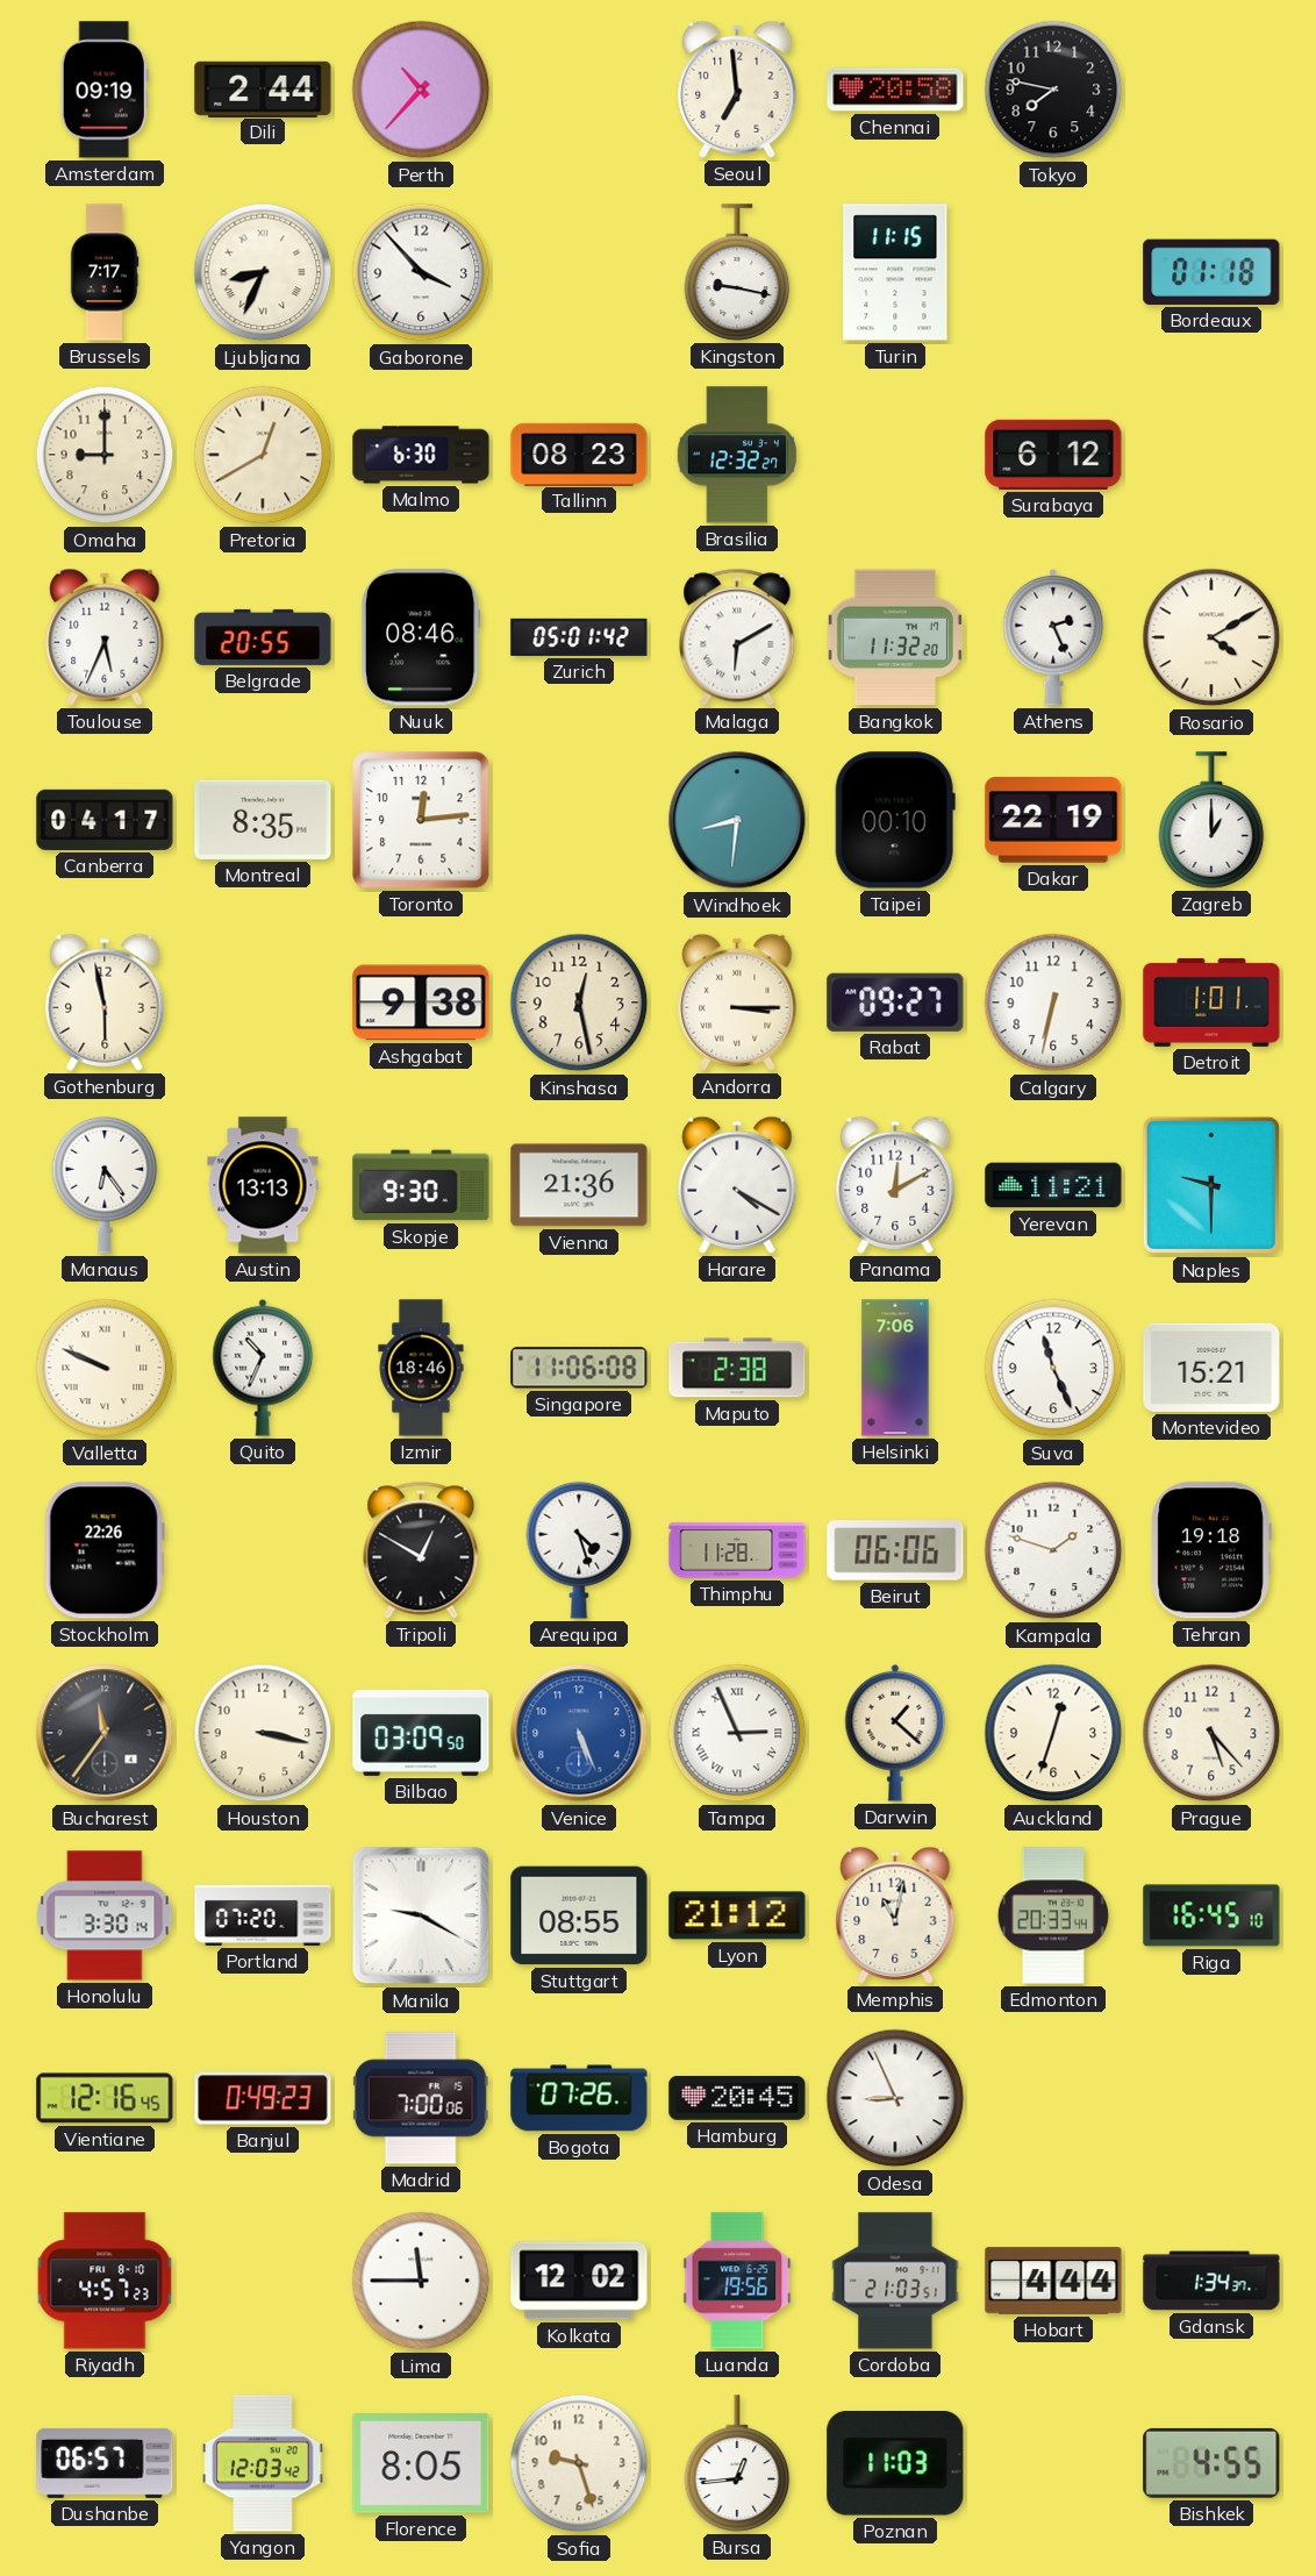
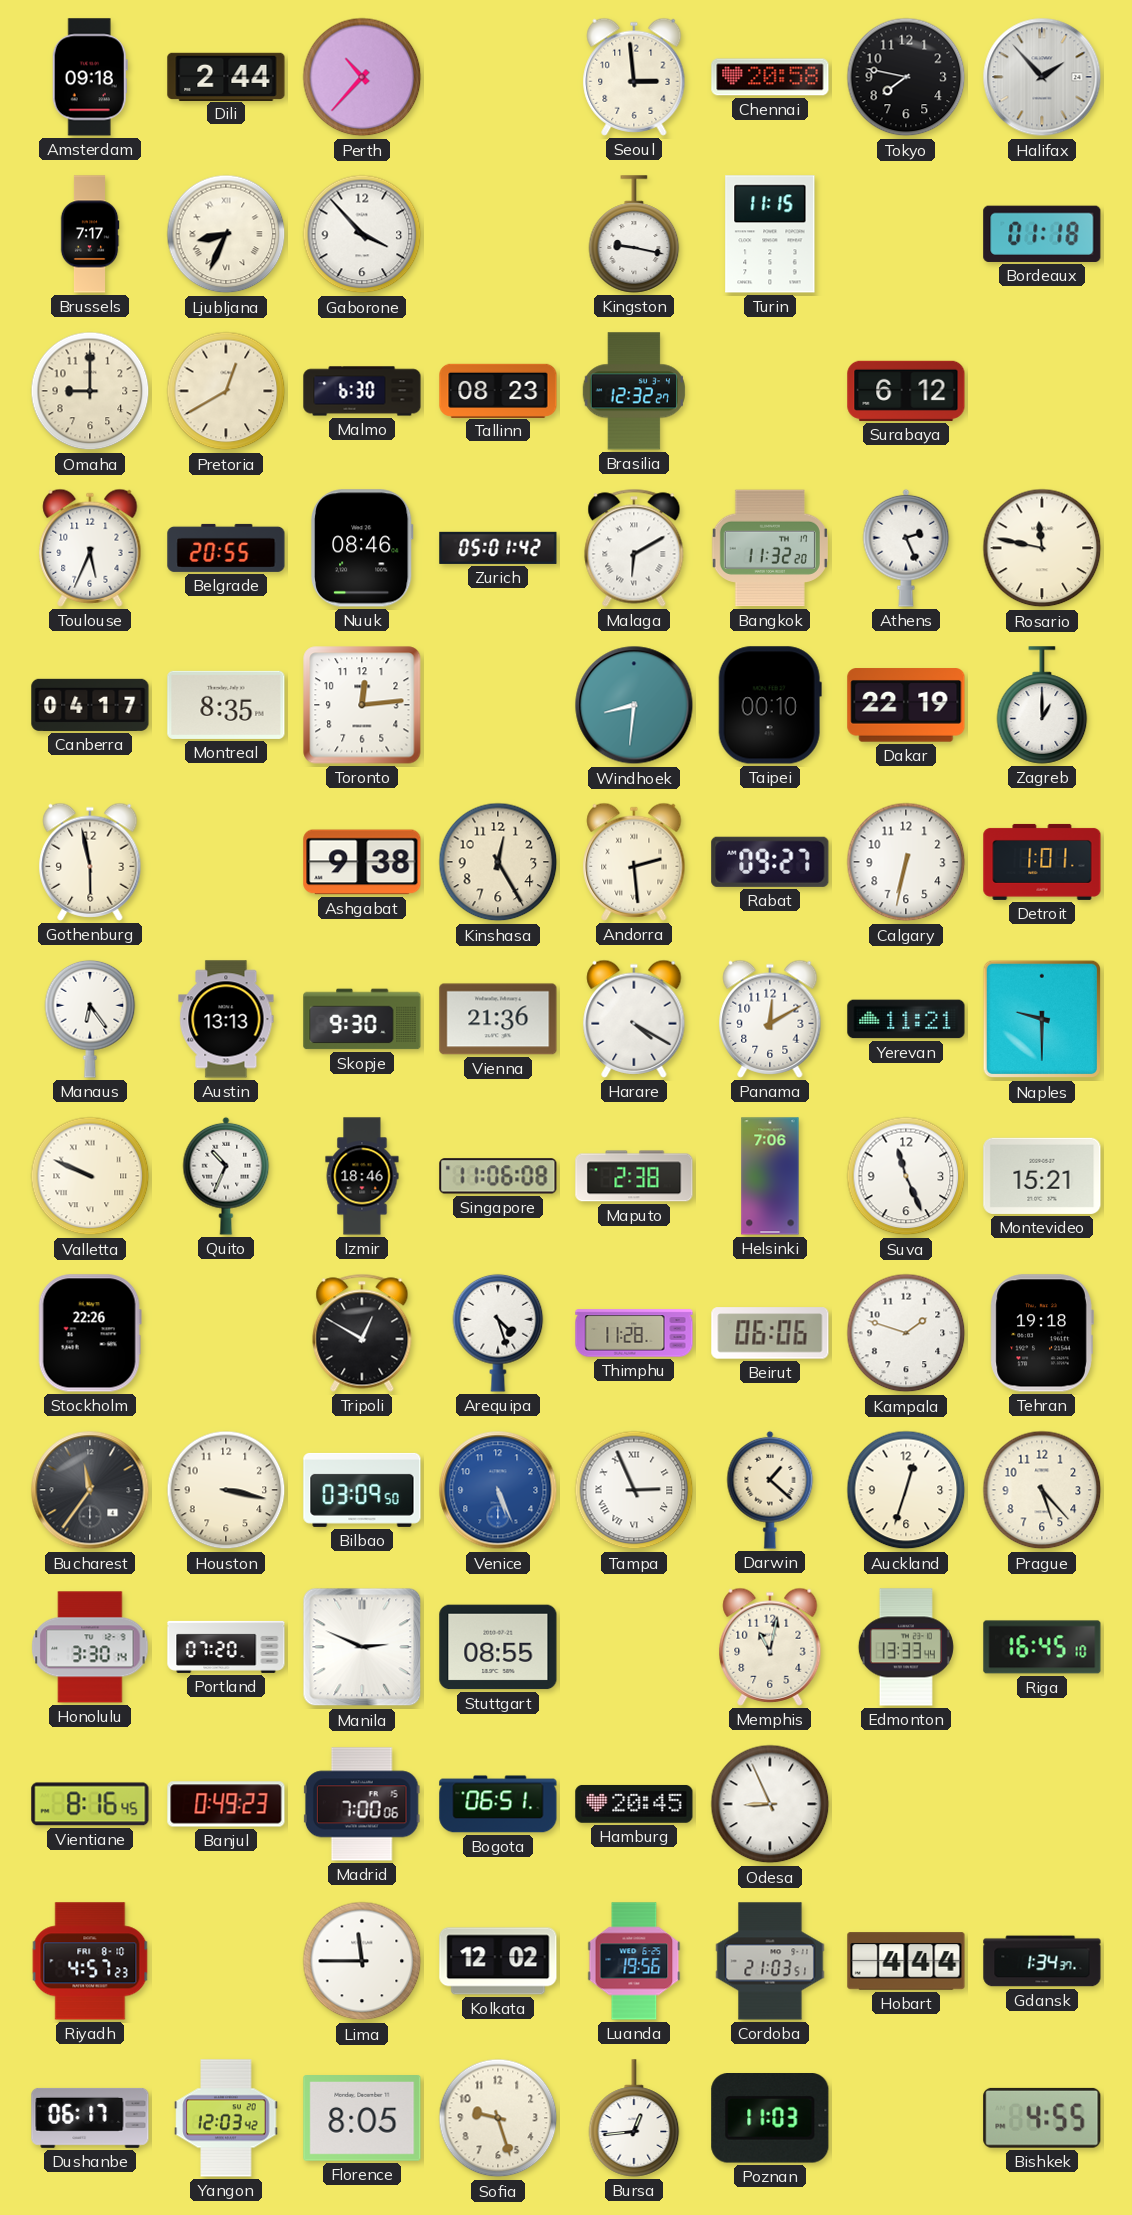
Amsterdam: 09:19 -> 09:18 (90, 77)
Seoul: 6:59 -> 2:59 (634, 77)
Halifax: none -> 1:53 (1042, 77)
Rosario: 4:10 -> 11:47 (1042, 548)
Kinshasa: 12:28 -> 12:25 (498, 862)
Andorra: 3:15 -> 2:29 (634, 862)
Manila: 9:20 -> 2:49 (362, 1647)
Lyon: 21:12 -> none (737, 1915)
Edmonton: 20:33 -> 13:33 (906, 1647)
Vientiane: 12:16 -> 8:16 (90, 1804)
Bogota: 07:26 -> 06:51 (498, 1804)
Dushanbe: 06:57 -> 06:17 (90, 2118)
